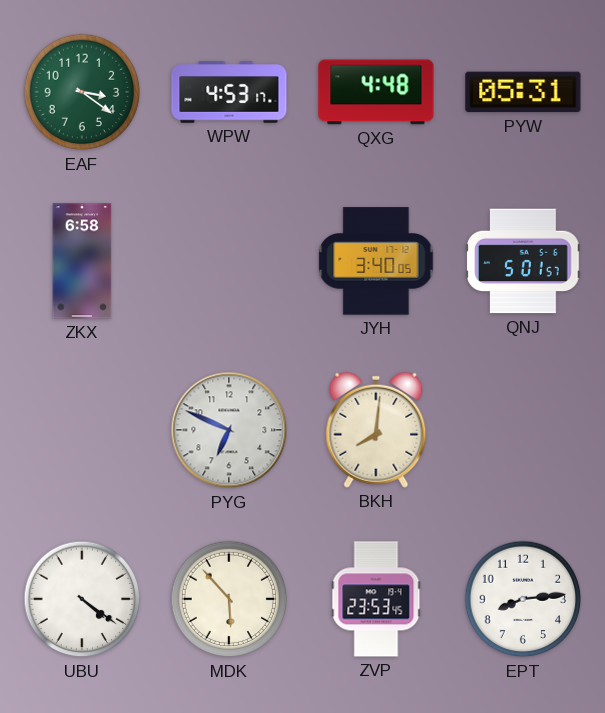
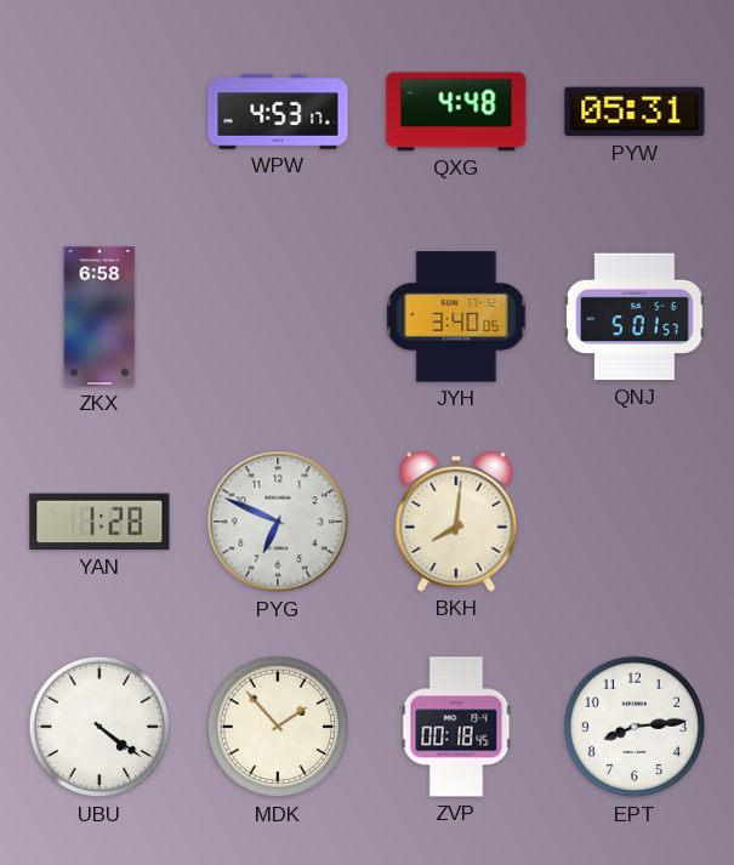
EAF: 3:21 -> none (82, 92)
YAN: none -> 1:28 (99, 522)
MDK: 5:53 -> 1:53 (278, 727)
ZVP: 23:53 -> 00:18 (456, 727)
